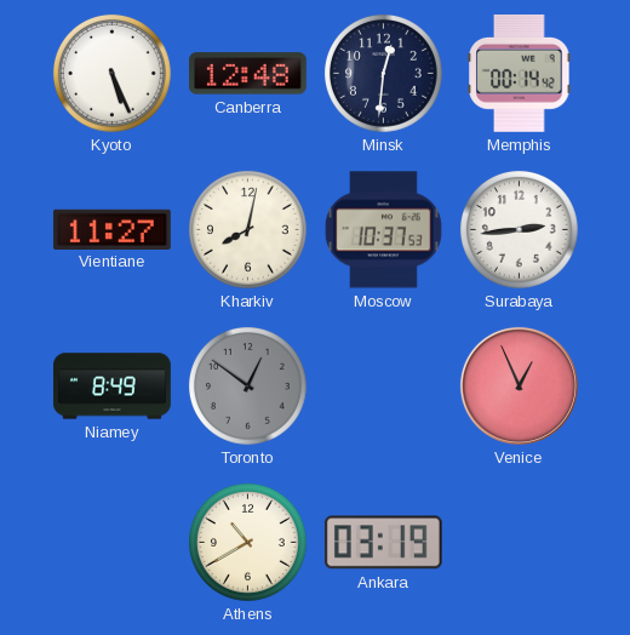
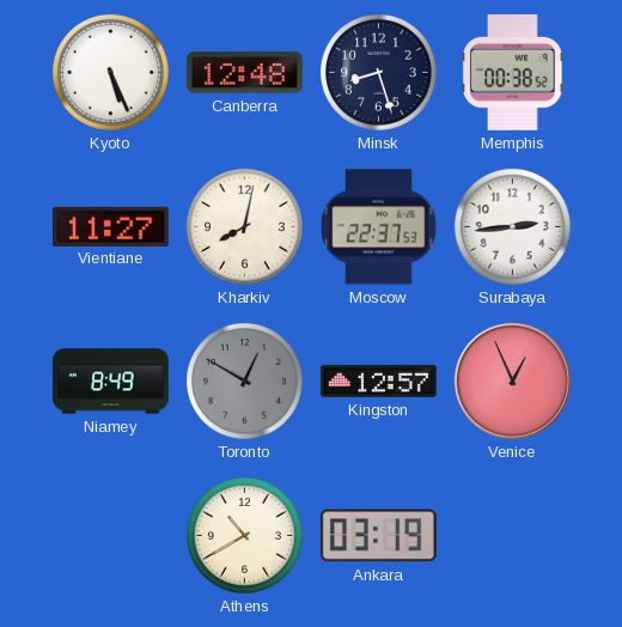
Minsk: 12:31 -> 8:27 (378, 72)
Memphis: 00:14 -> 00:38 (513, 72)
Moscow: 10:37 -> 22:37 (378, 227)
Toronto: 12:51 -> 12:50 (244, 381)
Kingston: none -> 12:57 (379, 381)
